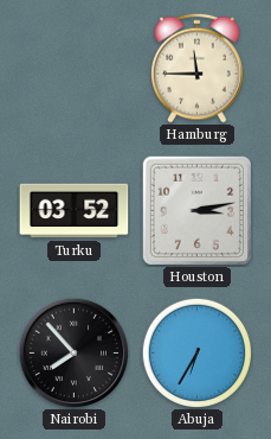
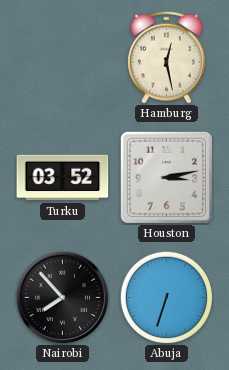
Hamburg: 11:45 -> 12:28 (167, 57)
Abuja: 6:35 -> 6:33 (166, 297)
